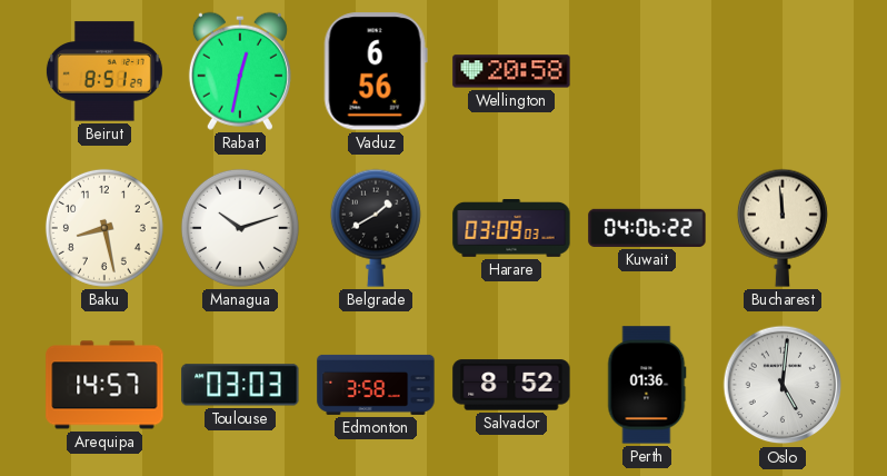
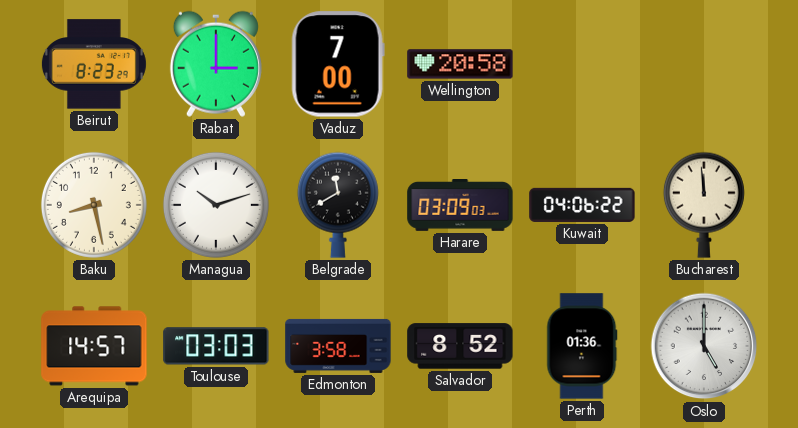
Beirut: 8:51 -> 8:23 (94, 64)
Rabat: 12:32 -> 3:00 (216, 64)
Vaduz: 6:56 -> 7:00 (338, 64)
Belgrade: 1:40 -> 11:40 (338, 205)
Oslo: 5:01 -> 5:00 (704, 346)
